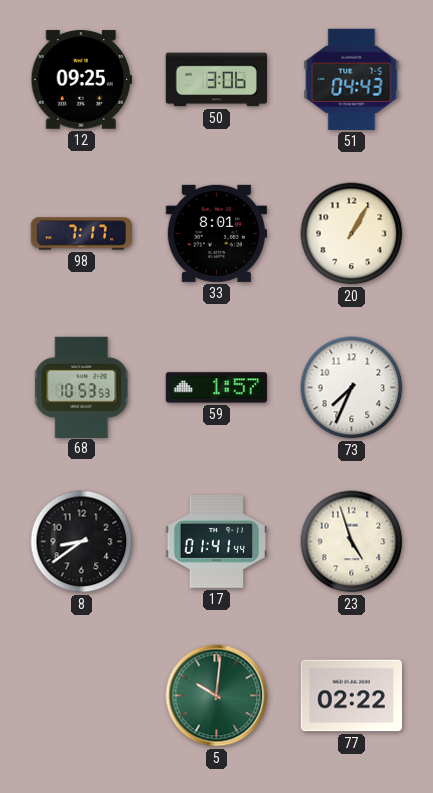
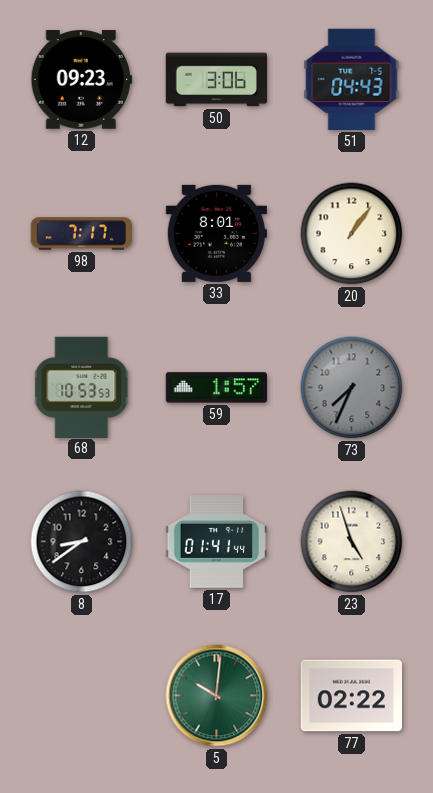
12: 09:25 -> 09:23 (81, 80)
20: 1:05 -> 1:06 (352, 234)
73 dial: white -> grey (352, 388)
